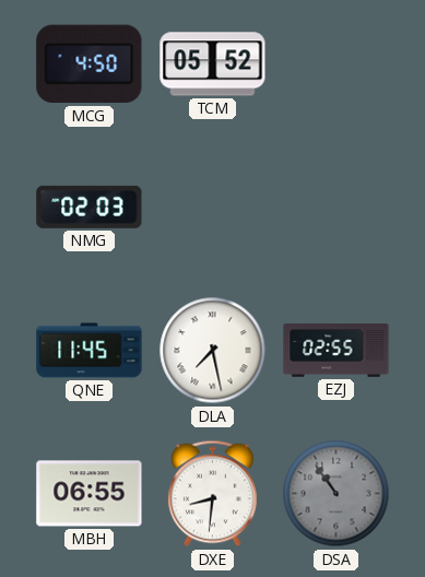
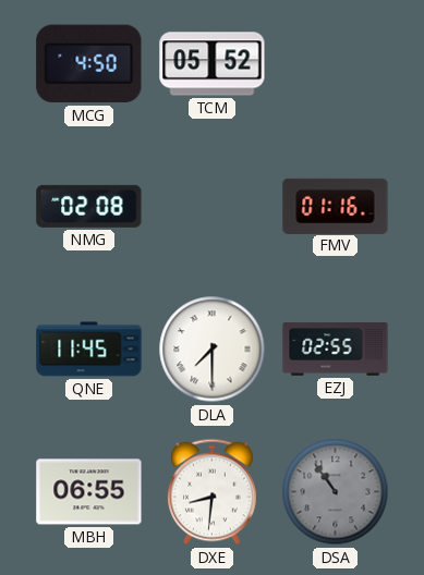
NMG: 02:03 -> 02:08 (89, 206)
FMV: none -> 01:16 (336, 206)
DLA: 7:28 -> 7:30 (213, 350)
